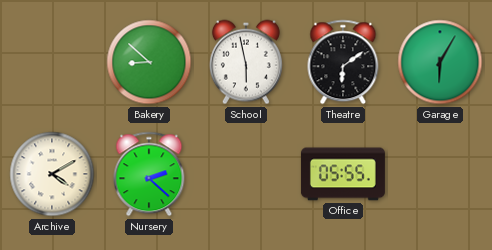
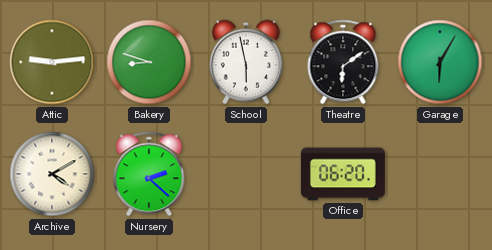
Attic: none -> 9:14 (52, 62)
Bakery: 8:52 -> 8:48 (149, 62)
Office: 05:55 -> 06:20 (343, 174)
